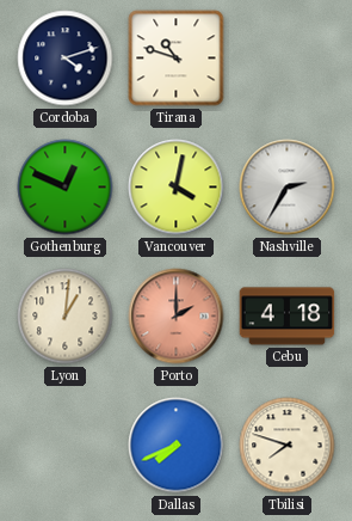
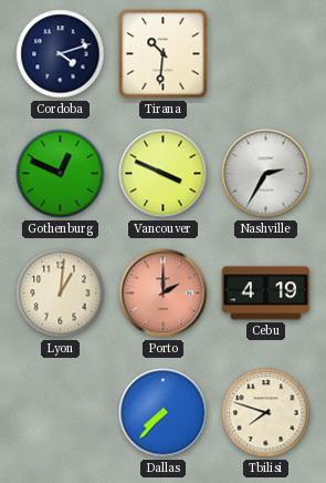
Tirana: 10:48 -> 10:31 (164, 54)
Vancouver: 4:02 -> 3:49 (164, 174)
Cebu: 4:18 -> 4:19 (266, 294)
Dallas: 7:41 -> 7:37 (164, 413)
